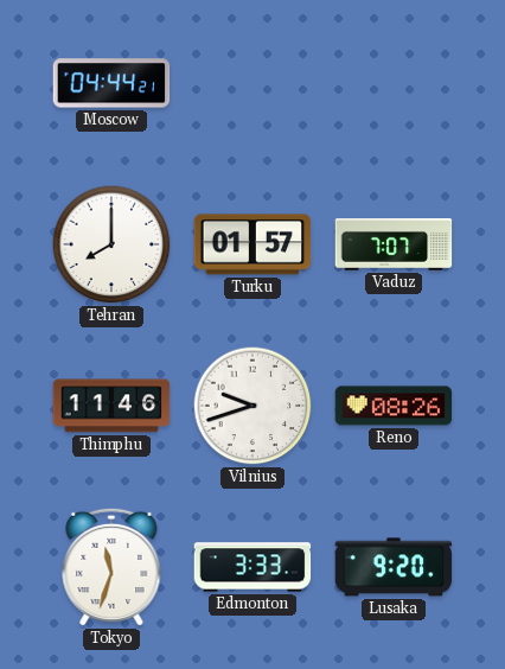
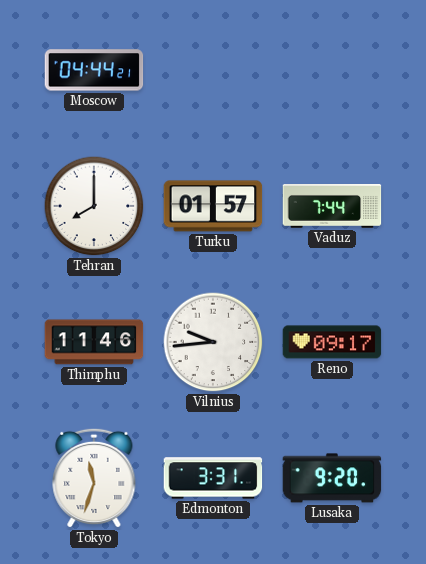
Vaduz: 7:07 -> 7:44 (332, 207)
Vilnius: 9:42 -> 9:44 (213, 342)
Reno: 08:26 -> 09:17 (332, 342)
Edmonton: 3:33 -> 3:31 (213, 478)
